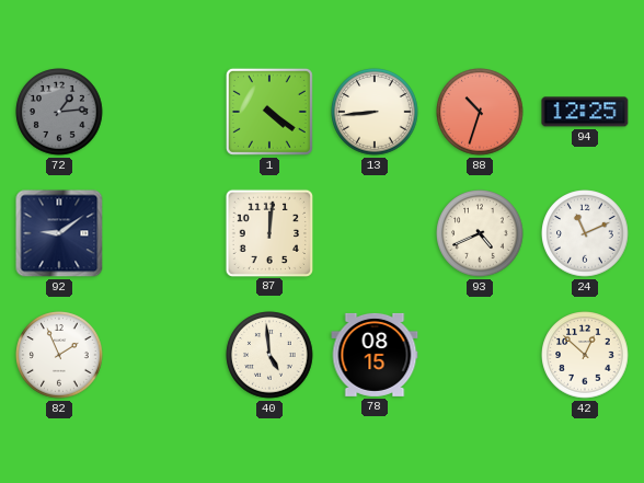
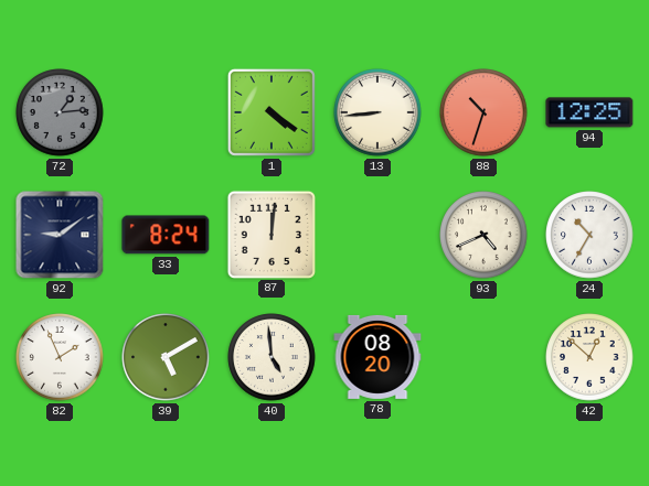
33: none -> 8:24 (166, 235)
24: 11:11 -> 10:35 (589, 235)
39: none -> 5:10 (166, 357)
78: 08:15 -> 08:20 (377, 357)
